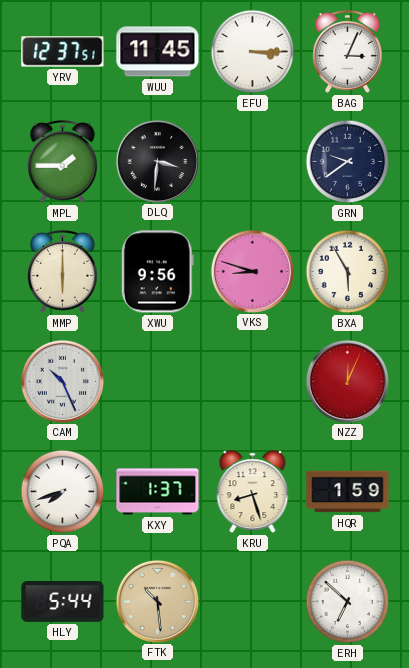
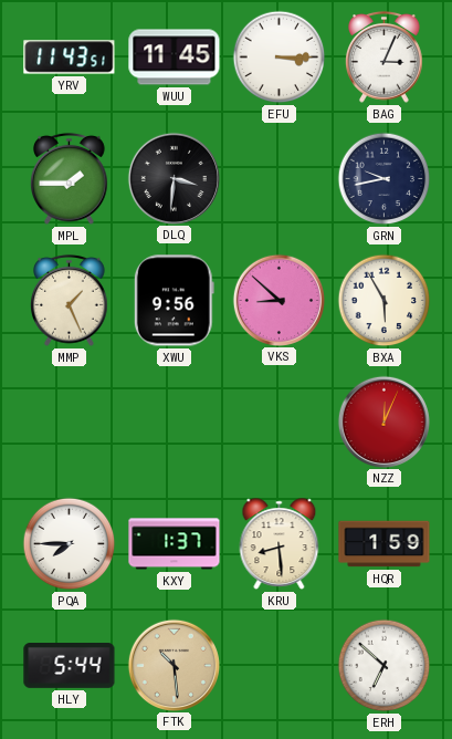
YRV: 12:37 -> 11:43 (70, 58)
GRN: 9:39 -> 9:43 (385, 179)
MMP: 6:00 -> 1:26 (70, 300)
VKS: 8:48 -> 8:52 (278, 300)
CAM: 10:26 -> none (62, 381)
PQA: 7:42 -> 7:45 (70, 544)
KRU: 8:27 -> 8:29 (280, 544)
